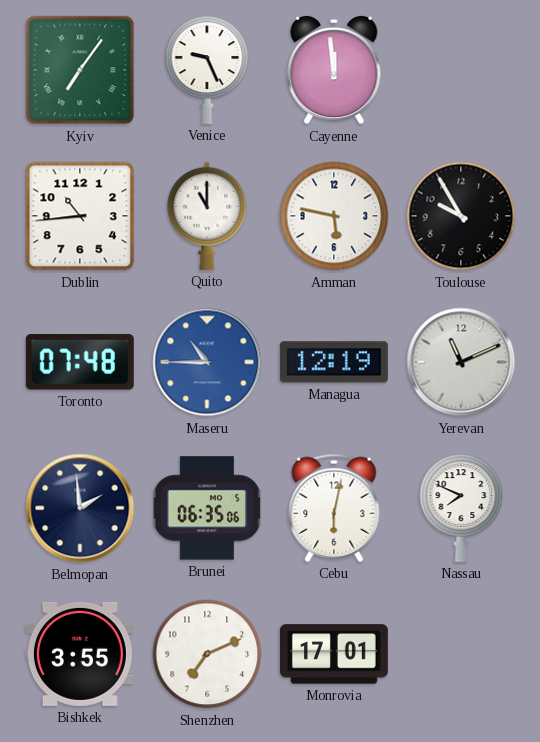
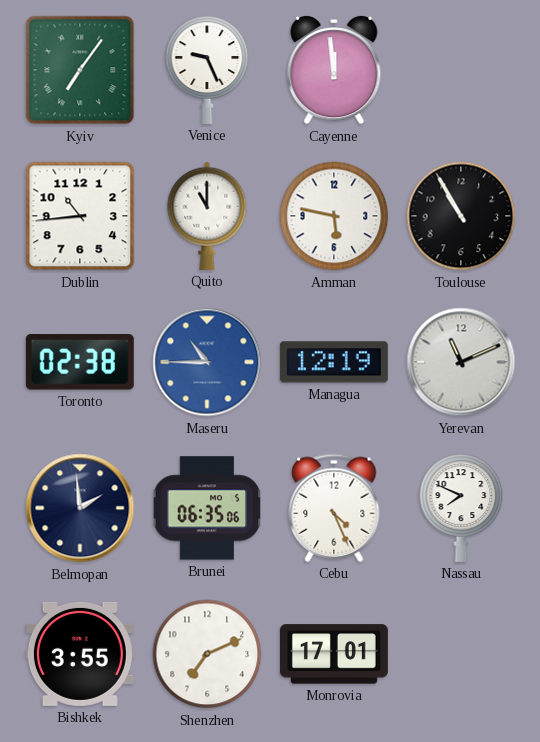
Toulouse: 9:55 -> 10:55 (461, 216)
Toronto: 07:48 -> 02:38 (80, 362)
Cebu: 6:02 -> 4:26 (334, 508)
